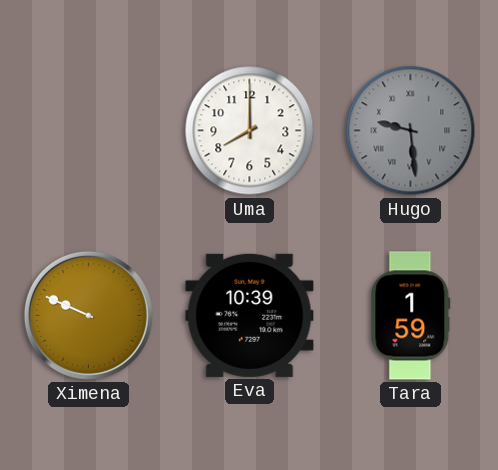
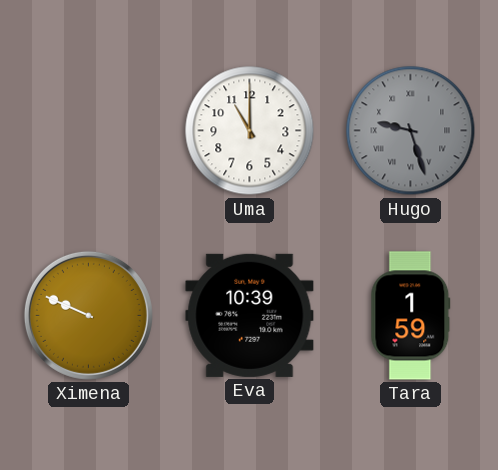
Uma: 8:00 -> 11:00 (250, 131)
Hugo: 9:29 -> 9:27 (411, 131)
